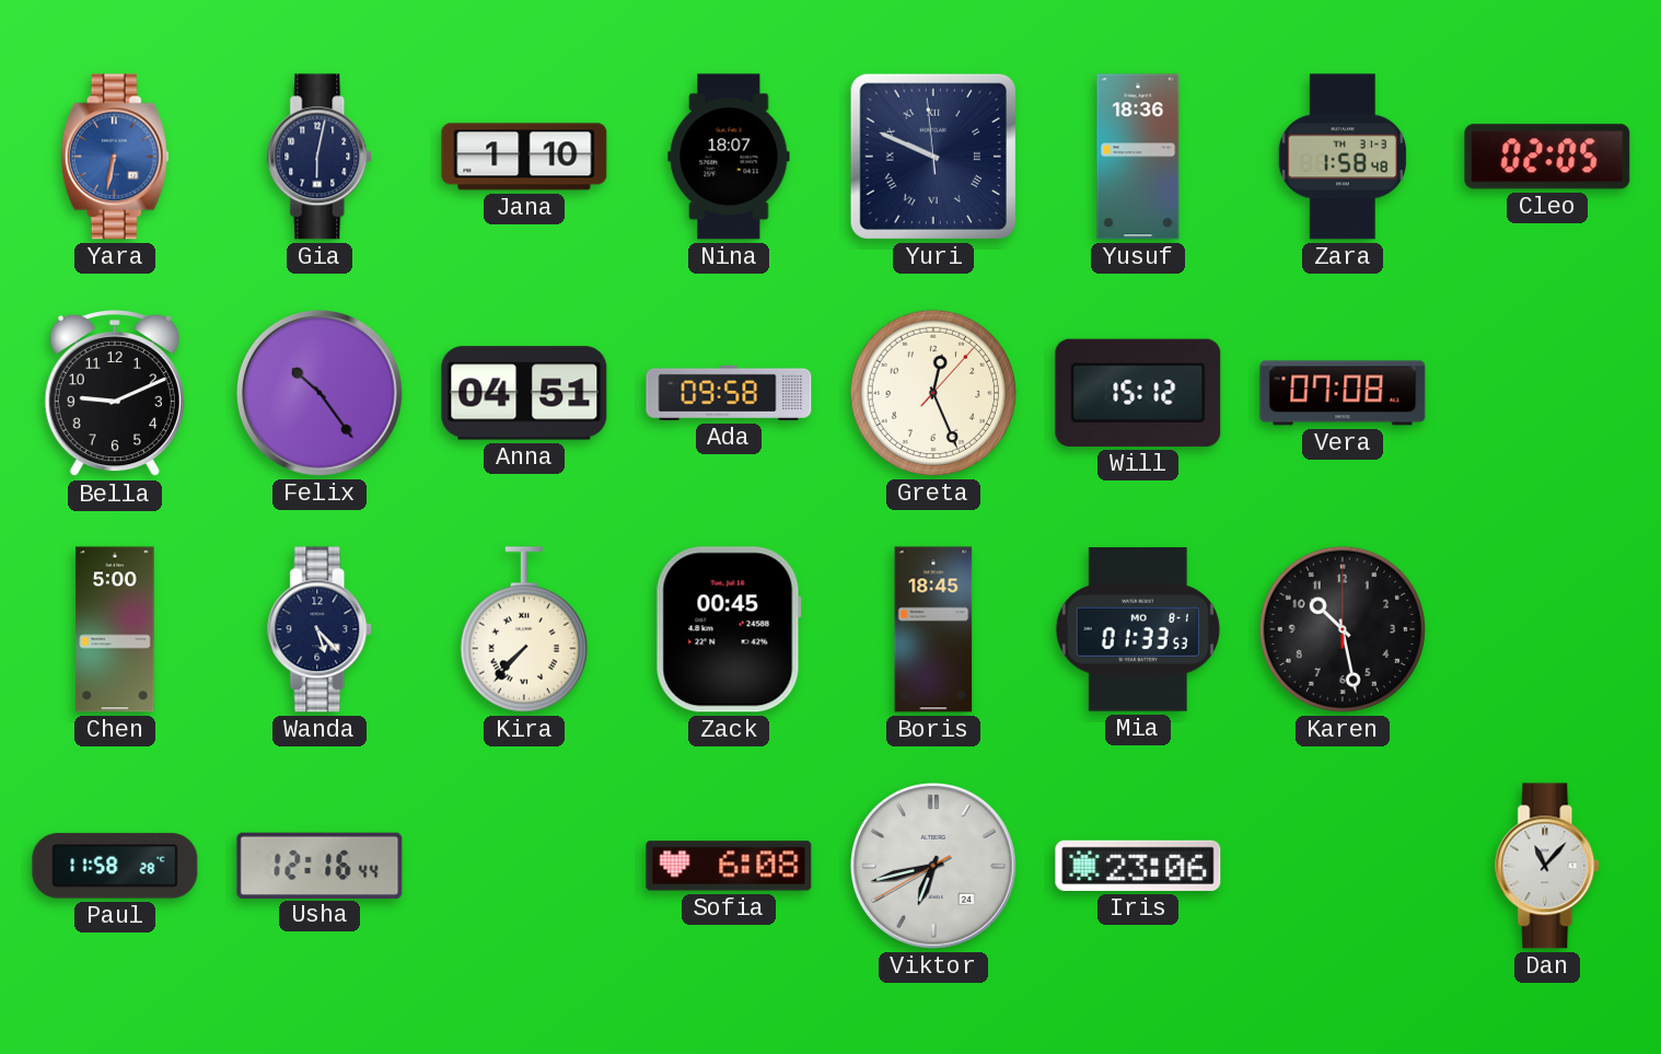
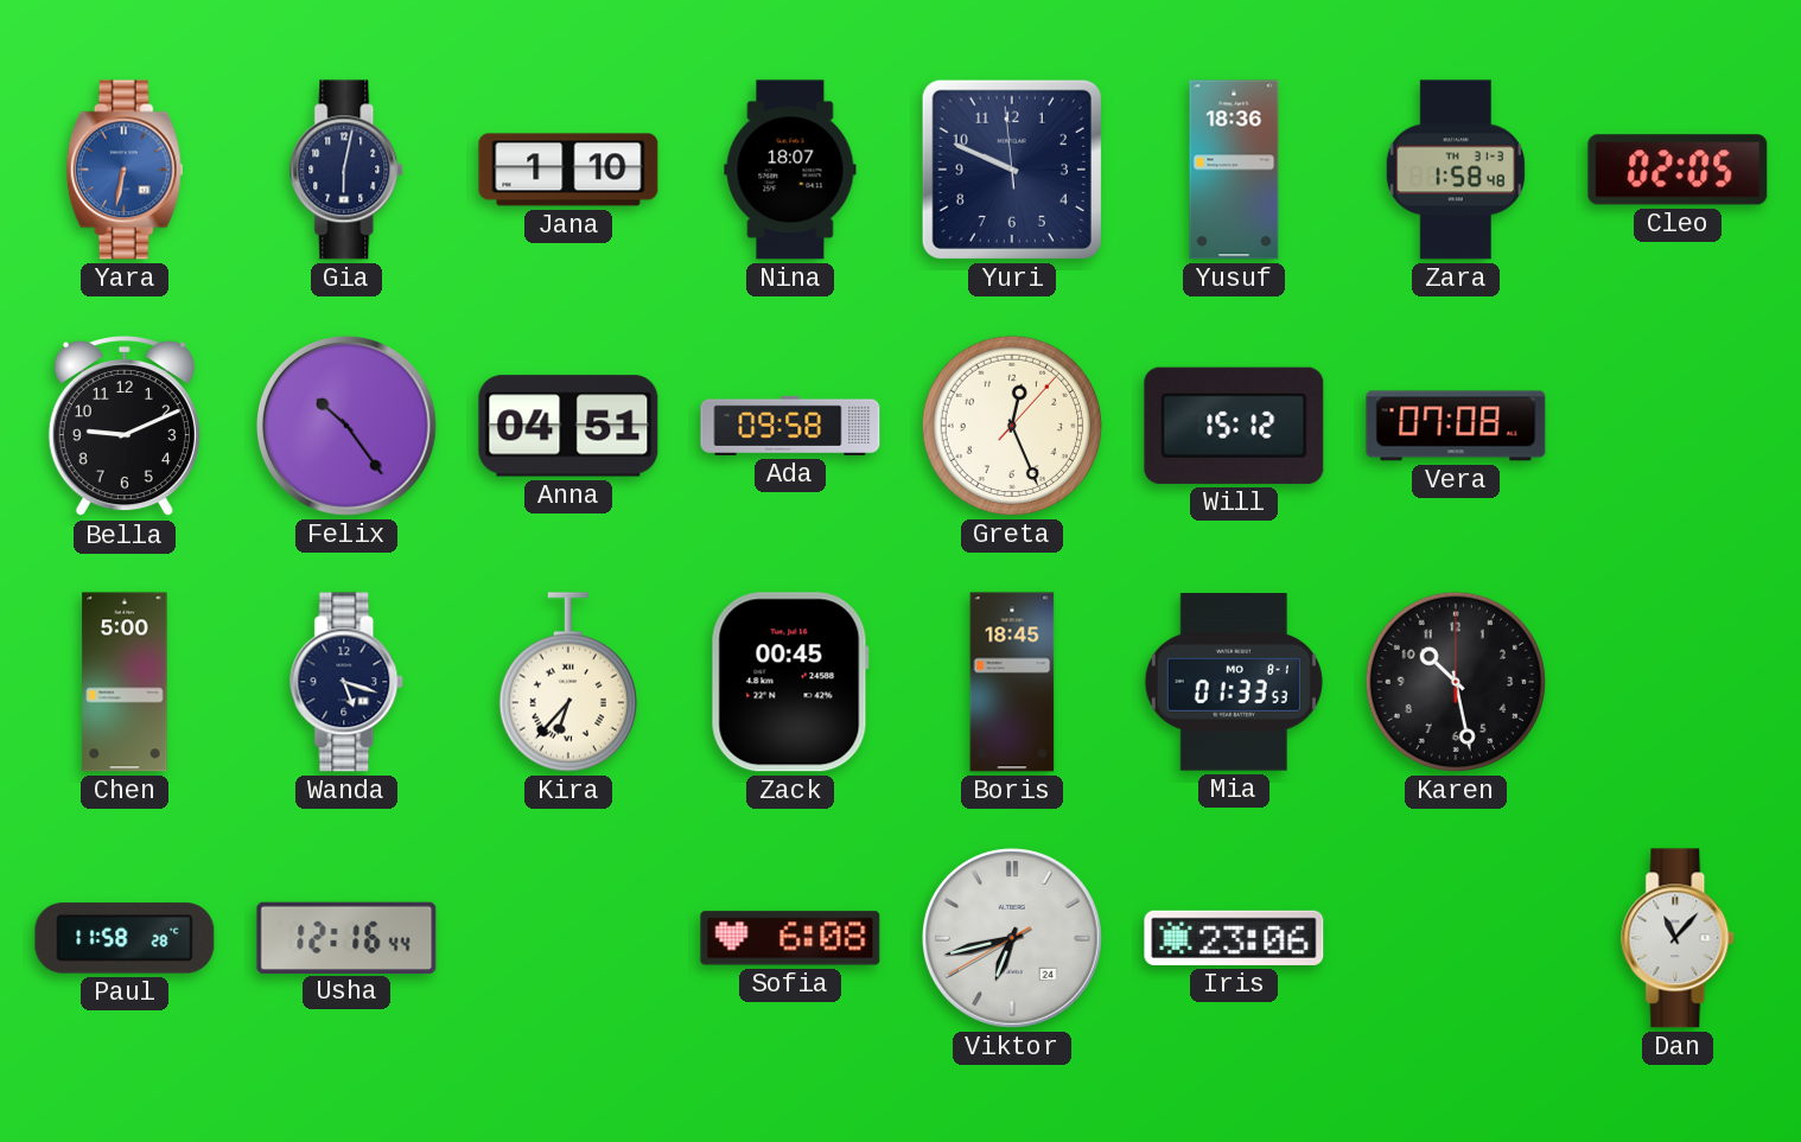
Yuri numerals: Roman -> Arabic (1012, 170)
Wanda: 5:23 -> 5:18 (348, 682)
Kira: 7:37 -> 6:37 (568, 682)
